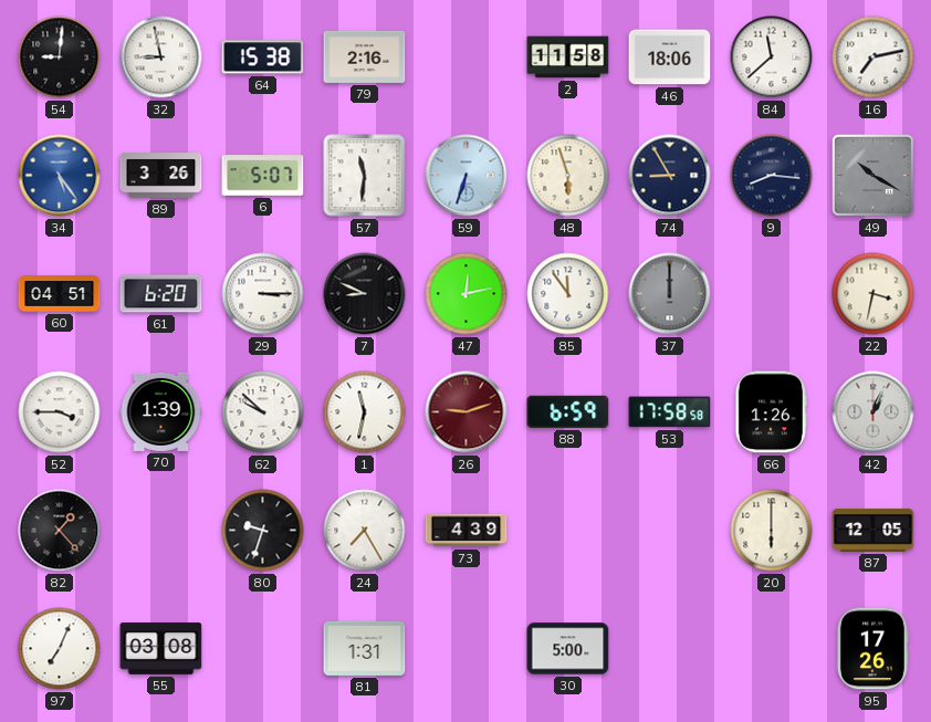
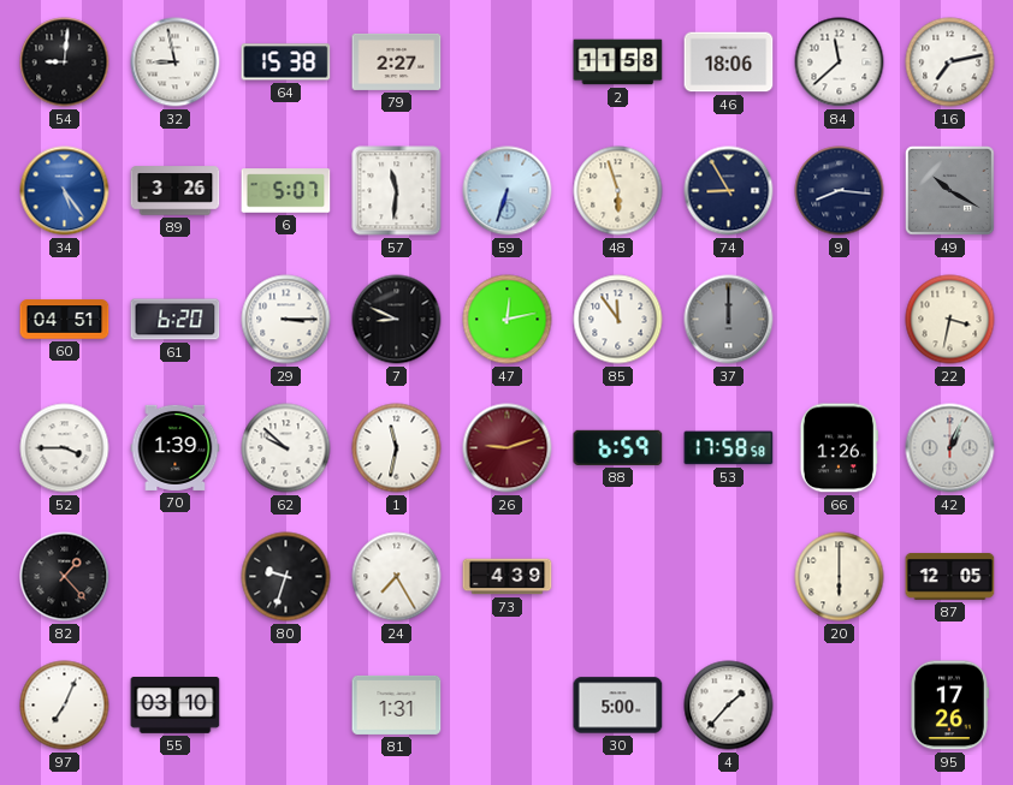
79: 2:16 -> 2:27 (397, 61)
55: 03:08 -> 03:10 (176, 706)
4: none -> 1:37 (729, 706)
